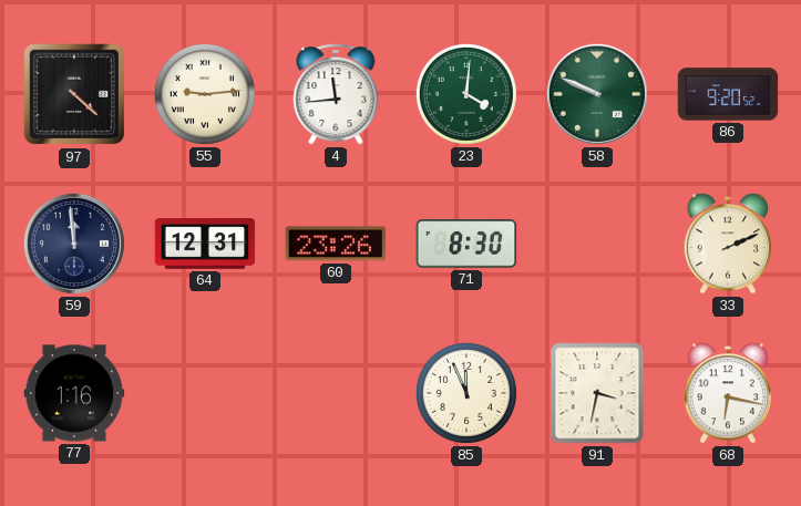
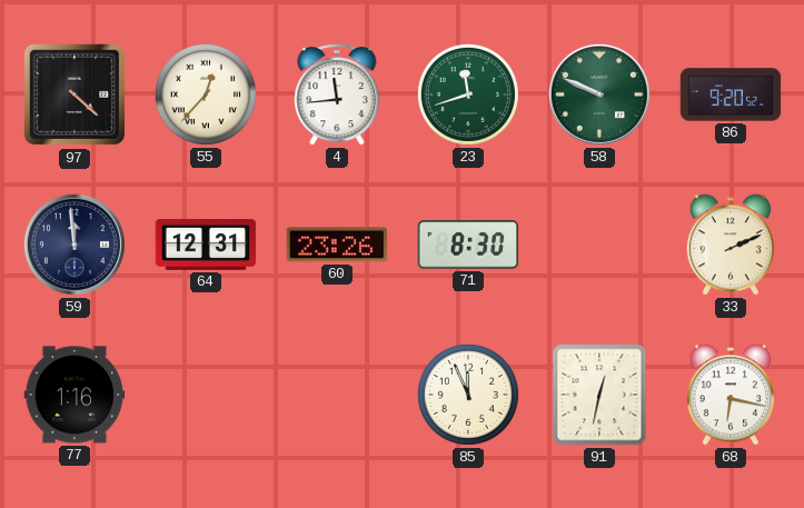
55: 9:14 -> 12:37 (206, 94)
23: 4:01 -> 11:42 (468, 94)
91: 3:32 -> 12:32 (599, 395)
